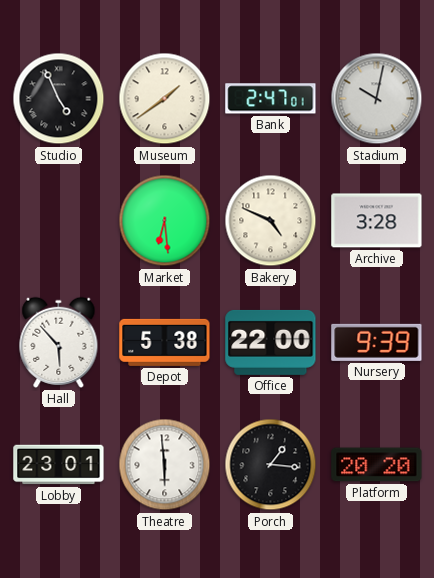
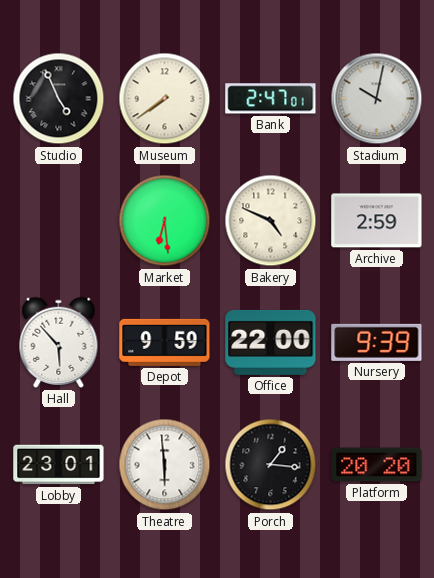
Museum: 1:39 -> 7:39 (165, 99)
Archive: 3:28 -> 2:59 (377, 221)
Depot: 5:38 -> 9:59 (165, 342)
